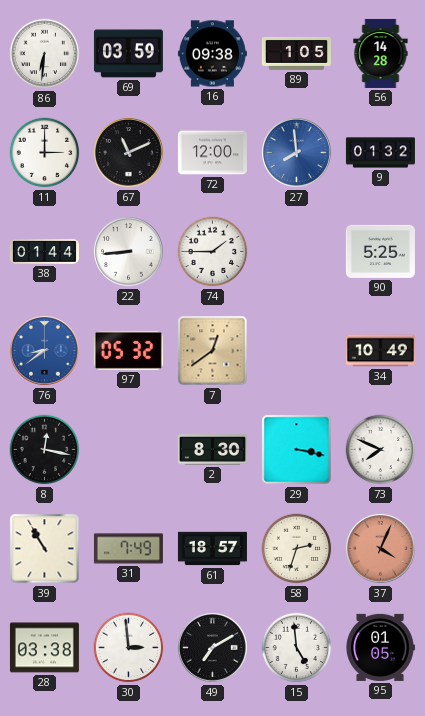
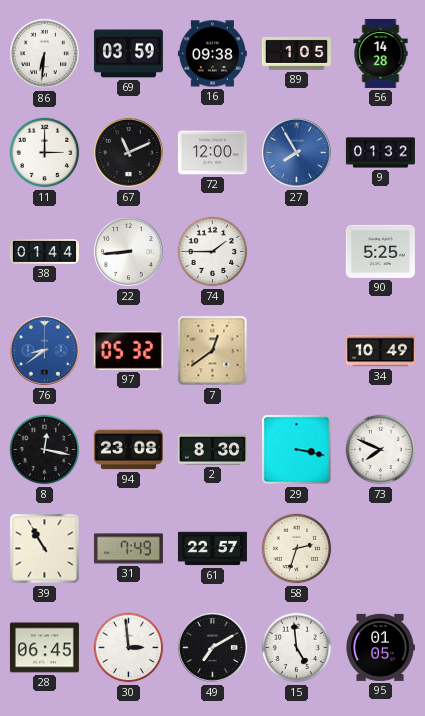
27: 7:59 -> 7:55 (297, 153)
94: none -> 23:08 (128, 450)
61: 18:57 -> 22:57 (212, 549)
37: 4:04 -> none (381, 549)
28: 03:38 -> 06:45 (44, 648)
